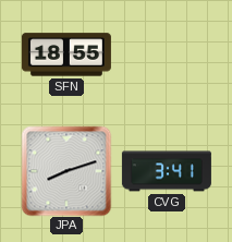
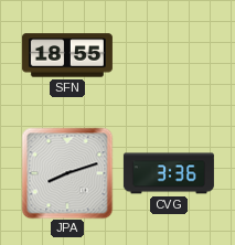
CVG: 3:41 -> 3:36 (169, 173)
